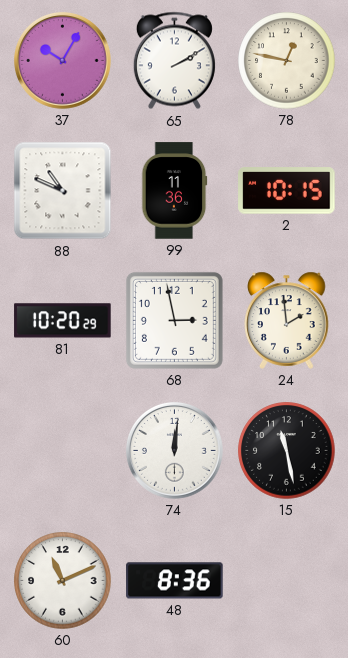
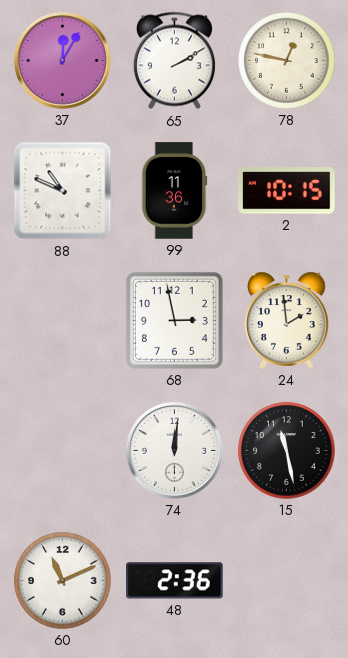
37: 10:05 -> 12:05 (62, 60)
81: 10:20 -> none (63, 321)
48: 8:36 -> 2:36 (175, 581)
